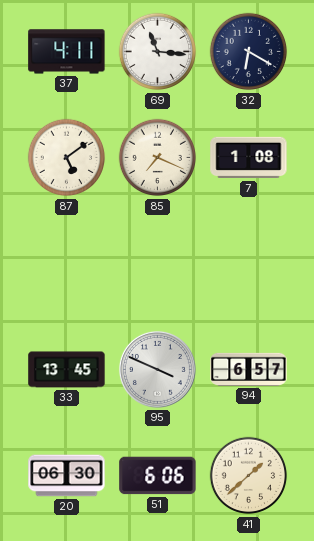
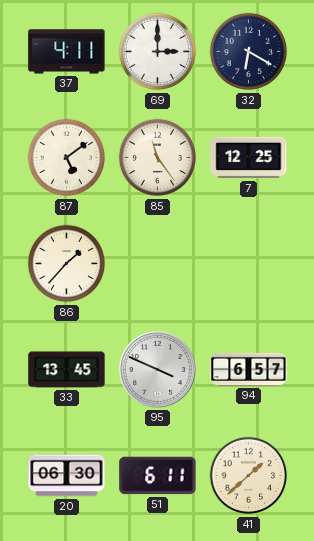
69: 11:16 -> 3:00 (158, 52)
85: 7:19 -> 11:24 (158, 158)
7: 1:08 -> 12:25 (249, 158)
86: none -> 1:37 (67, 264)
51: 6:06 -> 6:11 (158, 476)
